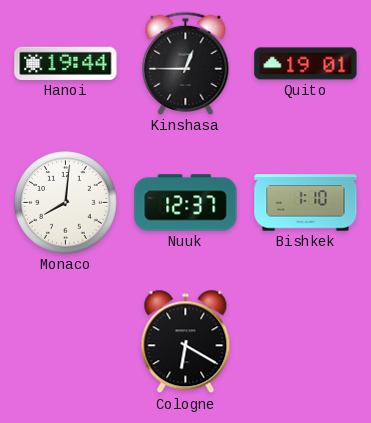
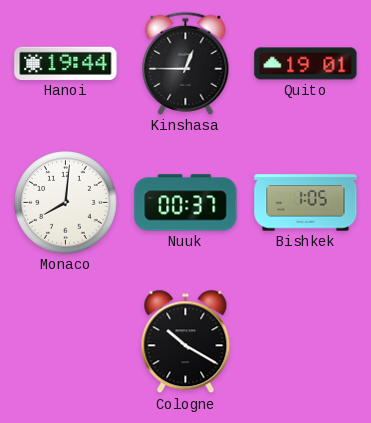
Nuuk: 12:37 -> 00:37 (186, 203)
Bishkek: 1:10 -> 1:05 (306, 203)
Cologne: 6:20 -> 10:20 (186, 342)
